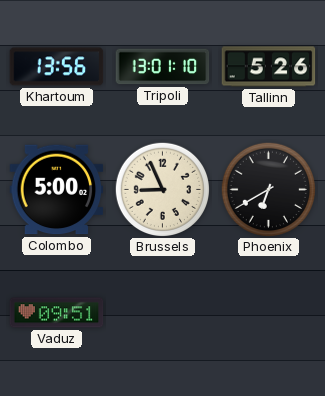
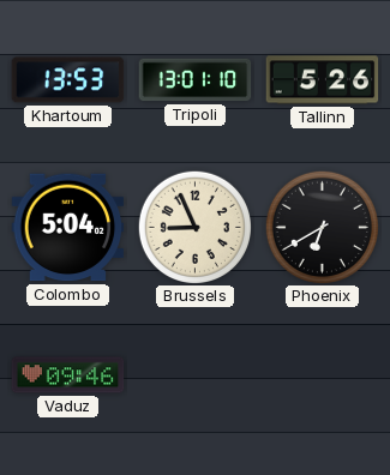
Khartoum: 13:56 -> 13:53 (68, 80)
Colombo: 5:00 -> 5:04 (68, 228)
Vaduz: 09:51 -> 09:46 (68, 375)
